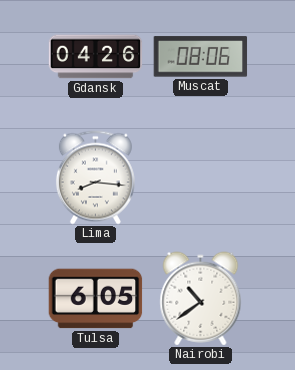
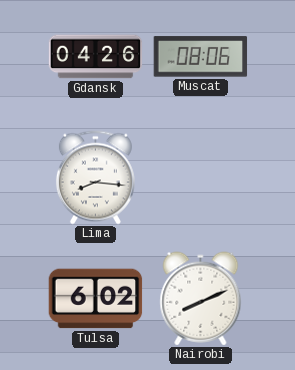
Tulsa: 6:05 -> 6:02 (96, 299)
Nairobi: 10:39 -> 8:11 (201, 299)
